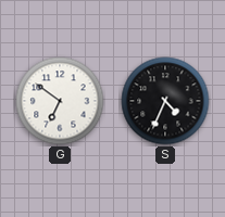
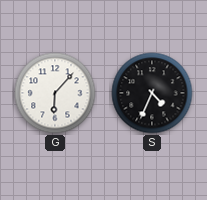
G: 6:51 -> 6:07 (55, 93)
